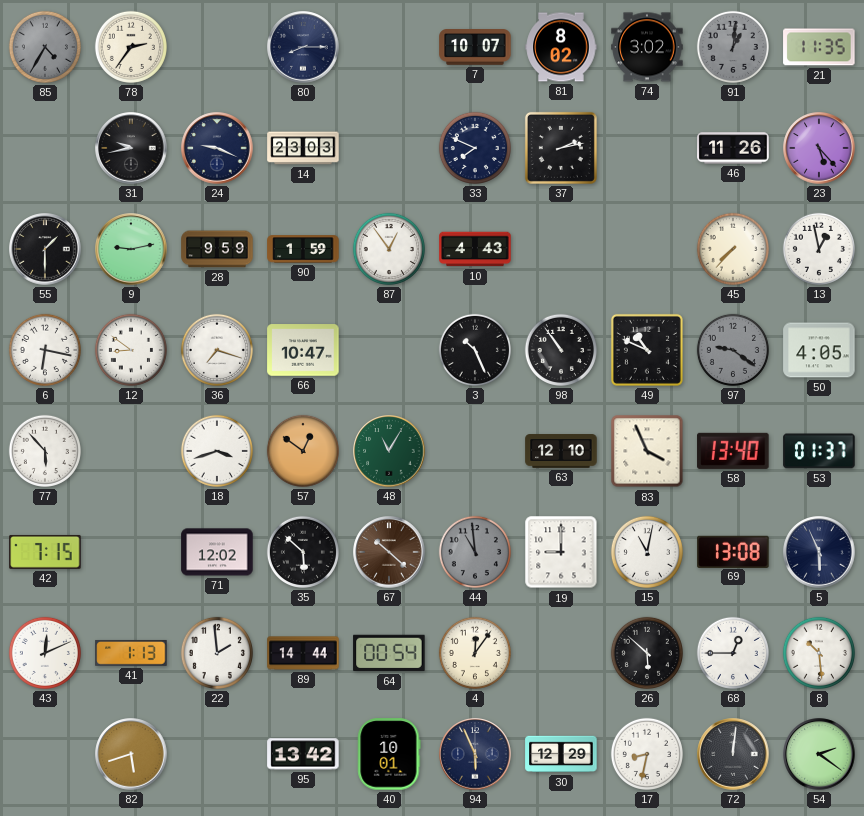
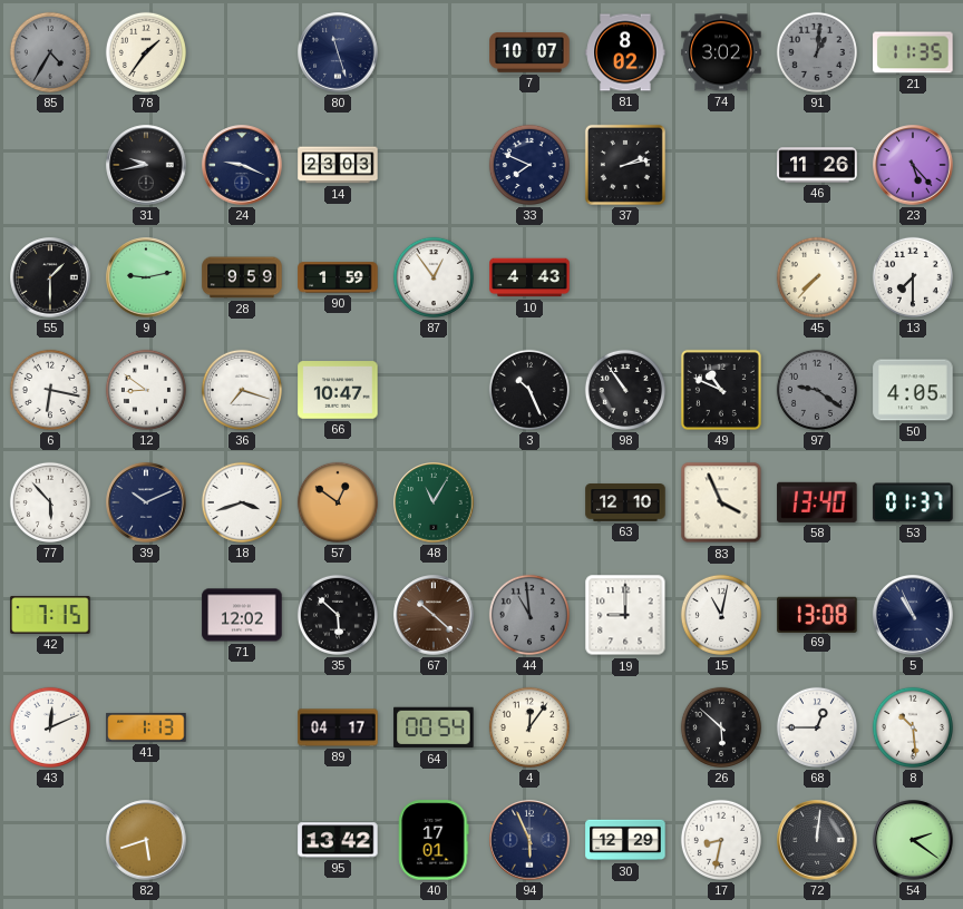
78: 2:36 -> 1:36 (146, 52)
80: 8:15 -> 11:27 (338, 52)
13: 12:58 -> 7:30 (913, 277)
39: none -> 10:11 (146, 502)
5: 5:56 -> 10:56 (913, 615)
22: 1:59 -> none (217, 653)
89: 14:44 -> 04:17 (338, 727)
40: 10:01 -> 17:01 (434, 840)
